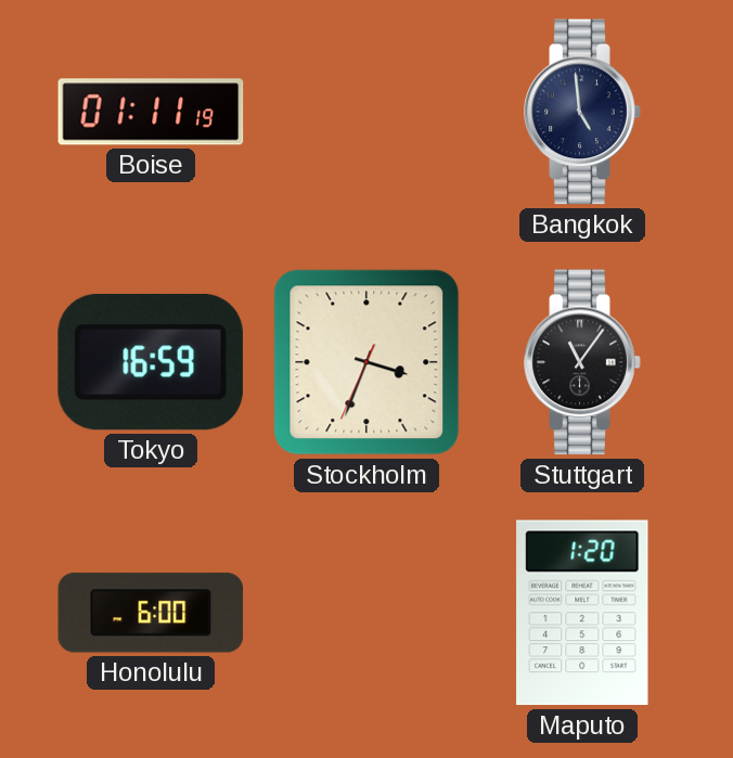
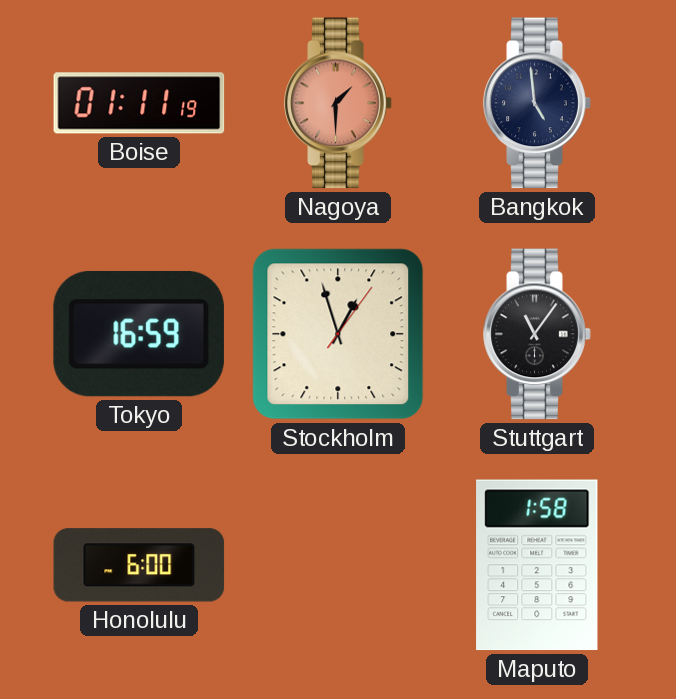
Nagoya: none -> 1:30 (338, 103)
Stockholm: 3:33 -> 12:57 (338, 334)
Maputo: 1:20 -> 1:58 (537, 565)
